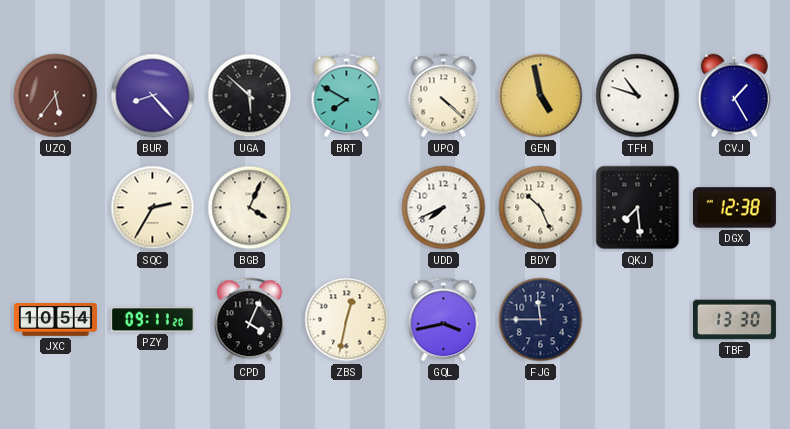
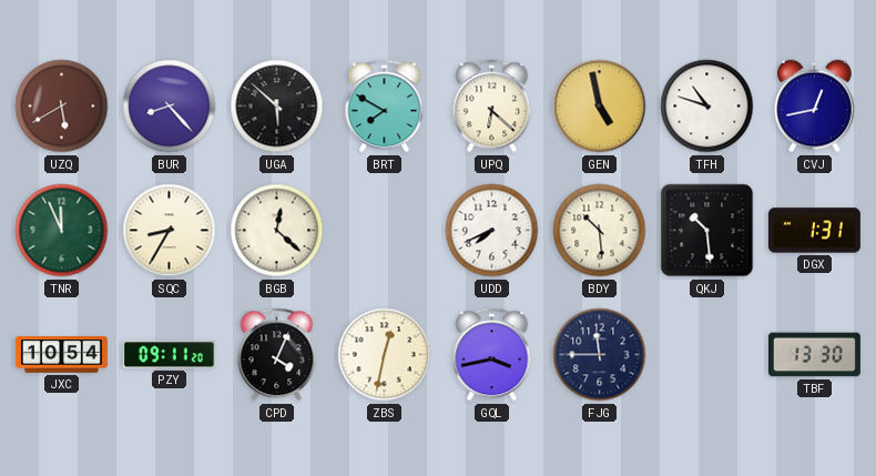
UZQ: 5:36 -> 5:40 (62, 107)
UPQ: 4:22 -> 6:22 (492, 107)
CVJ: 1:25 -> 12:43 (815, 107)
TNR: none -> 11:56 (62, 231)
SQC: 2:35 -> 8:35 (170, 231)
BGB: 4:04 -> 12:22 (277, 231)
BDY: 10:26 -> 10:29 (600, 231)
QKJ: 7:29 -> 10:29 (707, 231)
DGX: 12:38 -> 1:31 (814, 231)
